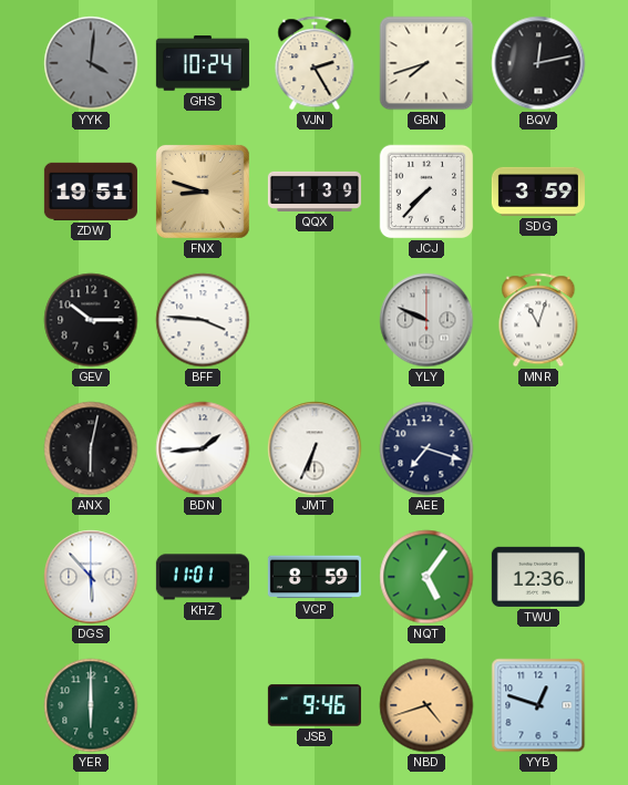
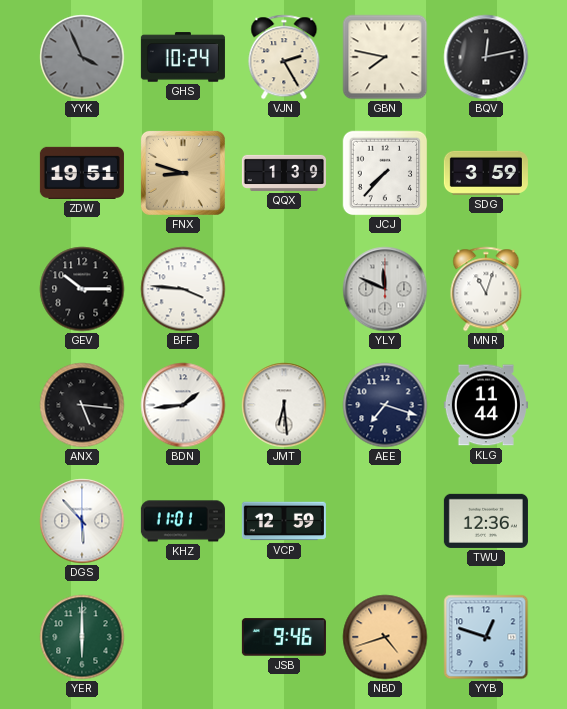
YYK: 4:01 -> 3:56 (82, 57)
GBN: 7:42 -> 7:47 (385, 57)
YLY: 9:49 -> 11:49 (385, 289)
ANX: 6:02 -> 5:16 (82, 405)
JMT: 6:34 -> 6:29 (284, 405)
KLG: none -> 11:44 (486, 405)
VCP: 8:59 -> 12:59 (284, 521)
NQT: 5:06 -> none (426, 577)
